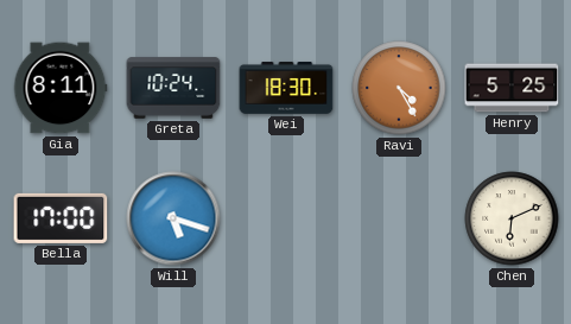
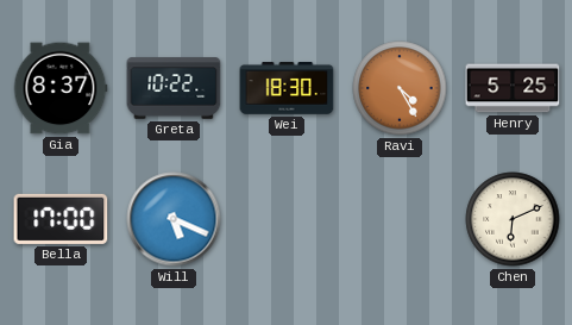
Gia: 8:11 -> 8:37 (61, 88)
Greta: 10:24 -> 10:22 (174, 88)
Will: 5:18 -> 5:19 (174, 219)
